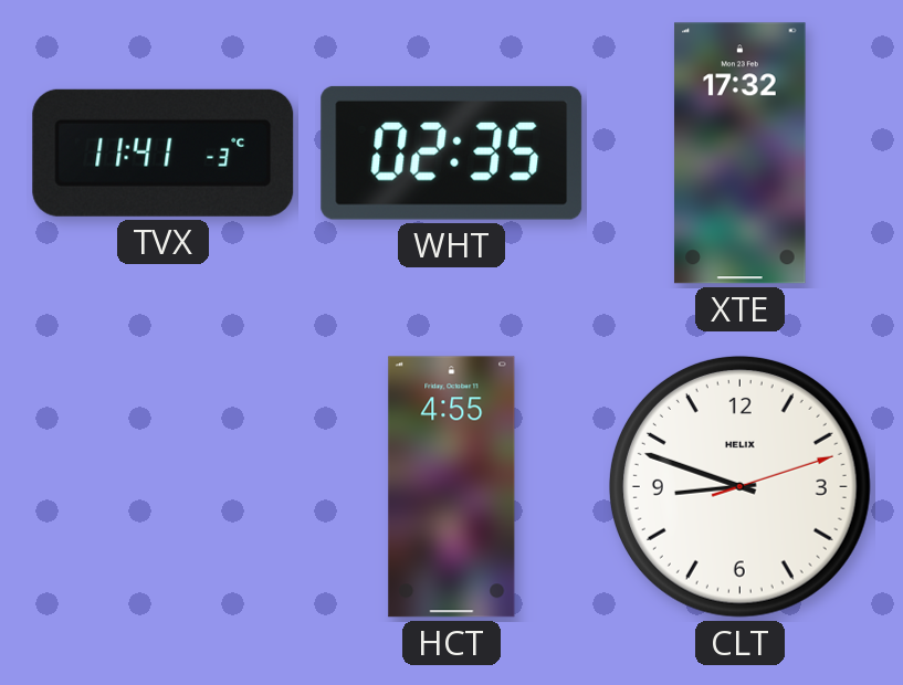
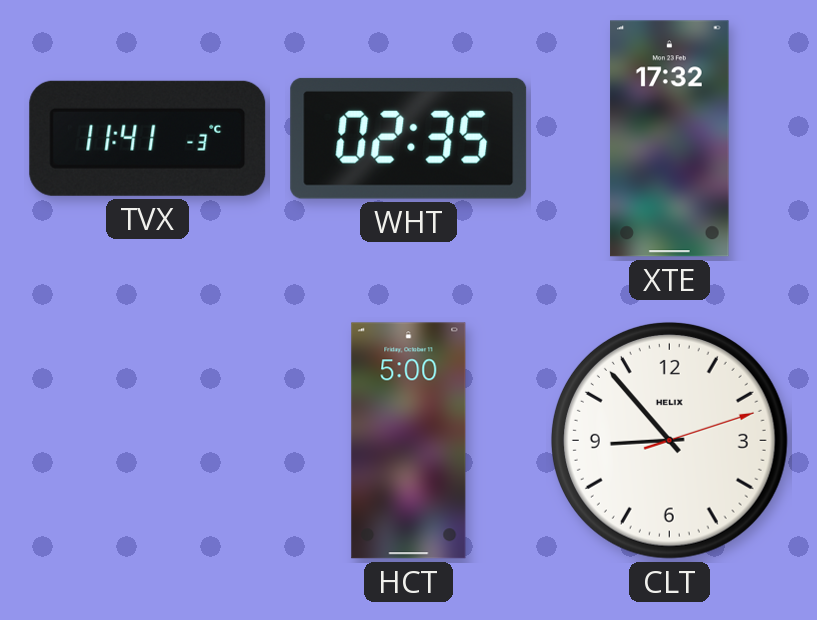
HCT: 4:55 -> 5:00 (409, 441)
CLT: 8:48 -> 8:53 (669, 440)
